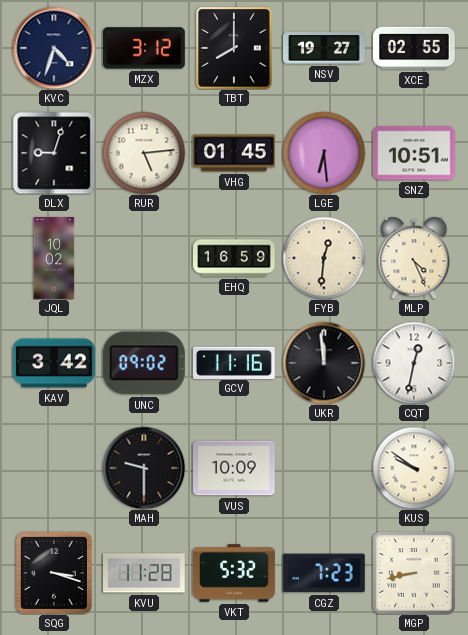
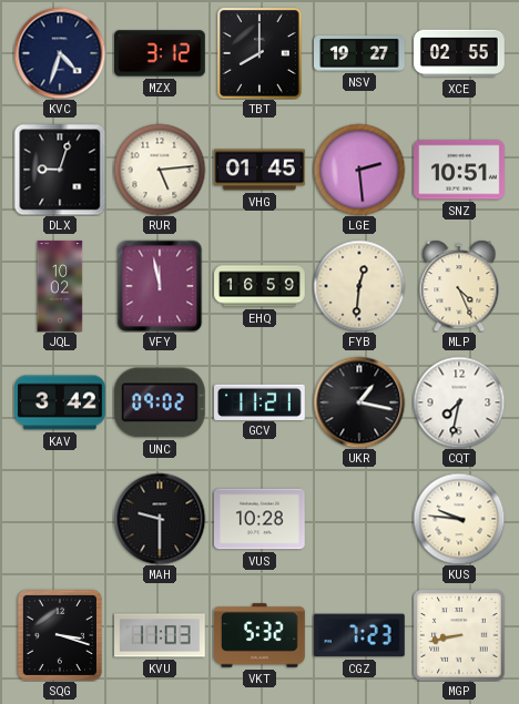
LGE: 6:29 -> 2:29 (359, 170)
VFY: none -> 11:58 (160, 286)
GCV: 11:16 -> 11:21 (261, 401)
UKR: 11:59 -> 1:17 (359, 402)
CQT: 12:32 -> 7:32 (459, 402)
VUS: 10:09 -> 10:28 (261, 519)
KUS: 9:51 -> 9:46 (459, 519)
KVU: 11:28 -> 11:03 (161, 635)
